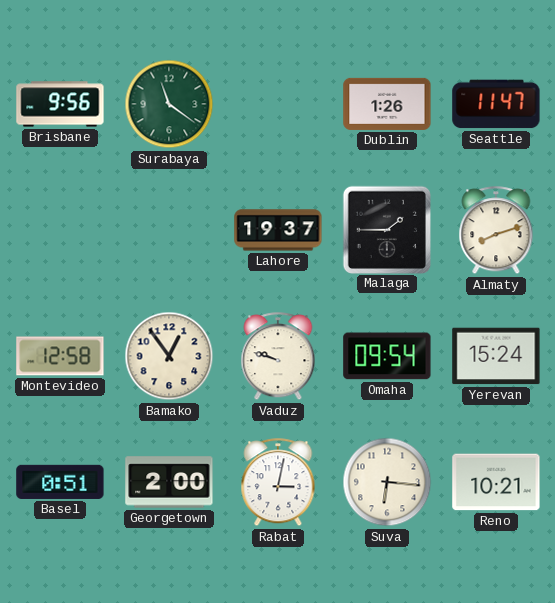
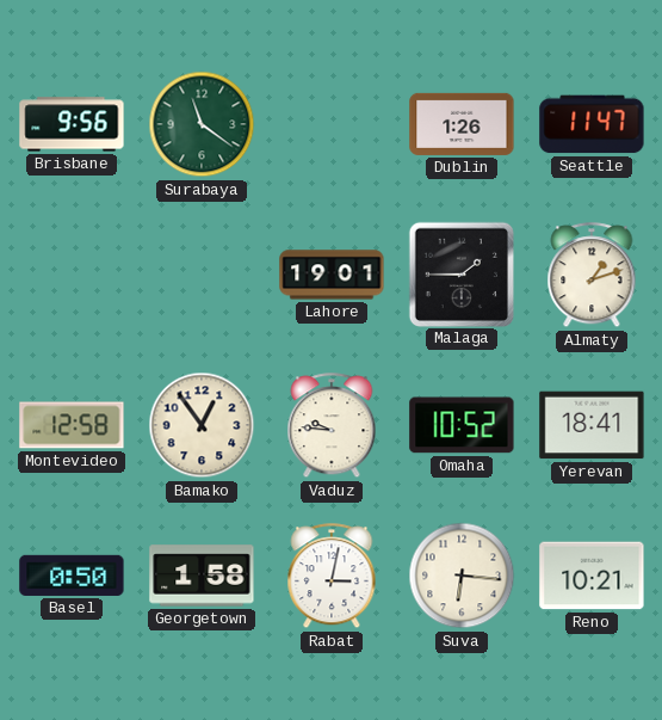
Lahore: 19:37 -> 19:01 (332, 275)
Almaty: 8:12 -> 1:12 (592, 276)
Vaduz: 9:48 -> 9:46 (332, 426)
Omaha: 09:54 -> 10:52 (462, 425)
Yerevan: 15:24 -> 18:41 (592, 425)
Basel: 0:51 -> 0:50 (72, 576)
Georgetown: 2:00 -> 1:58 (202, 576)
